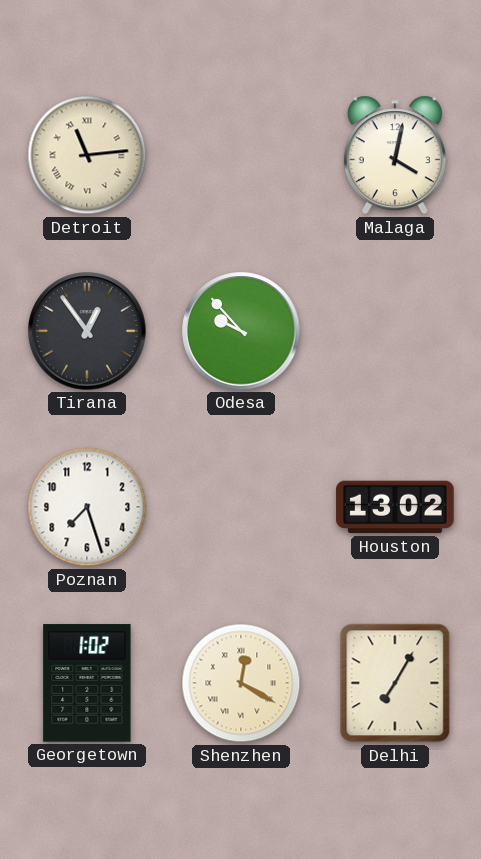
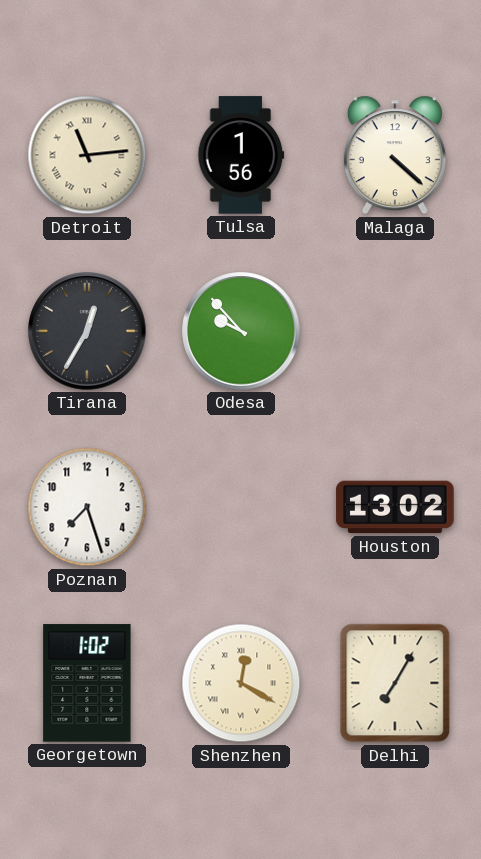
Tulsa: none -> 1:56 (241, 155)
Malaga: 4:02 -> 4:22 (395, 155)
Tirana: 12:54 -> 12:35 (87, 331)
